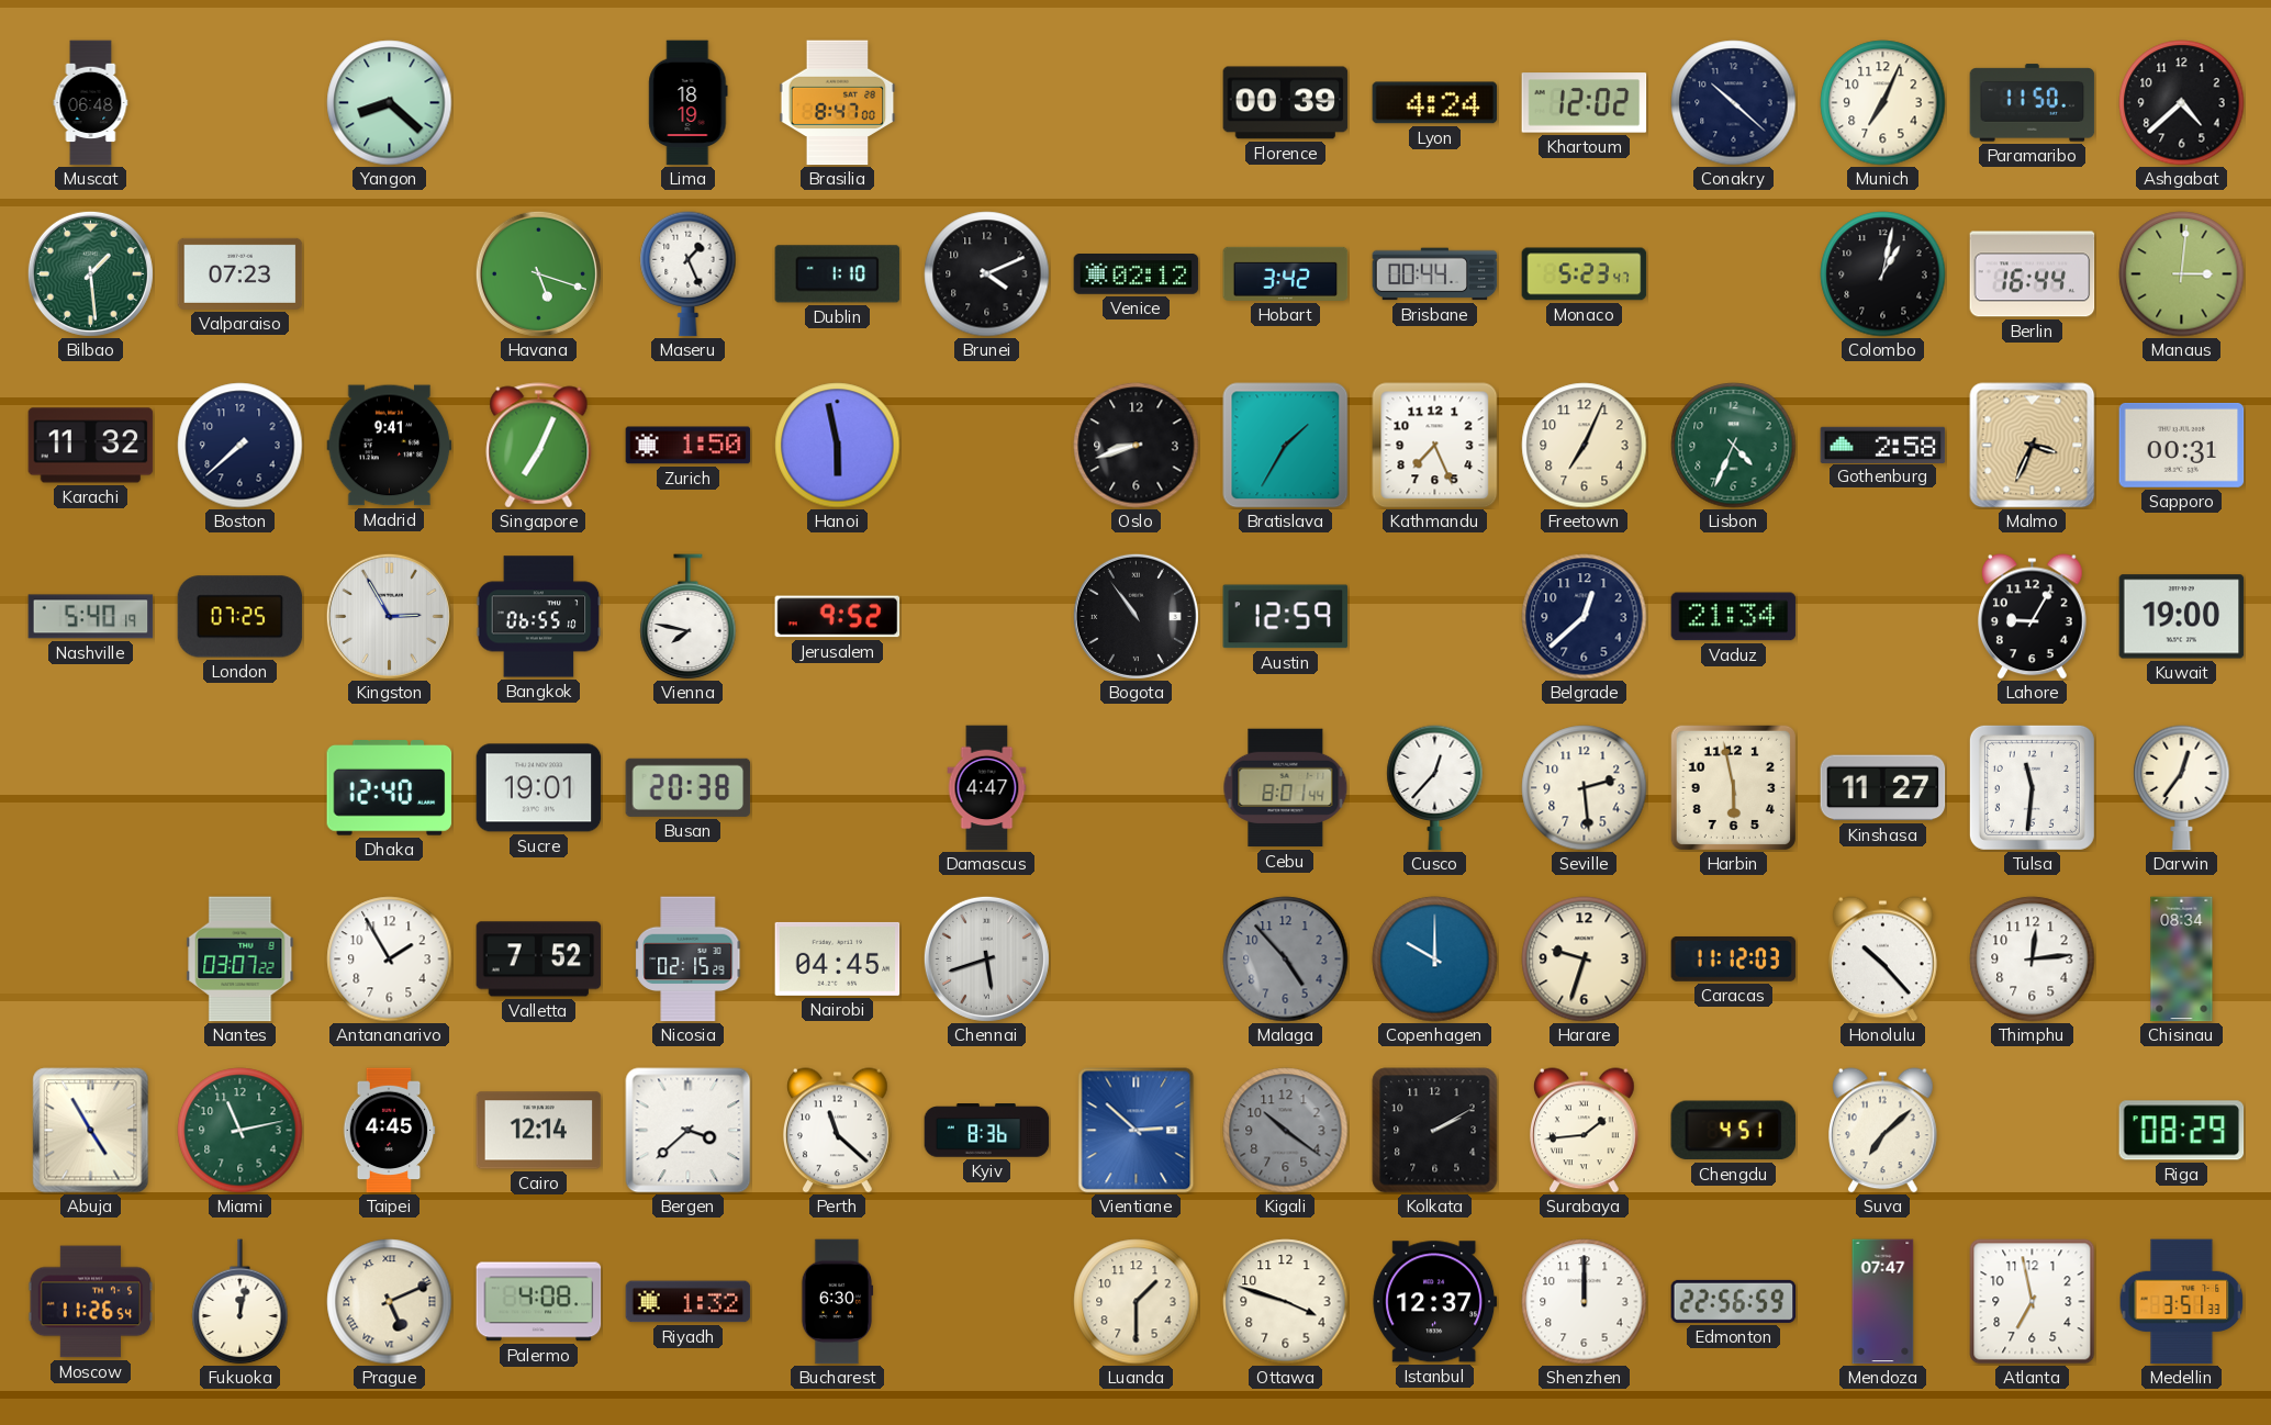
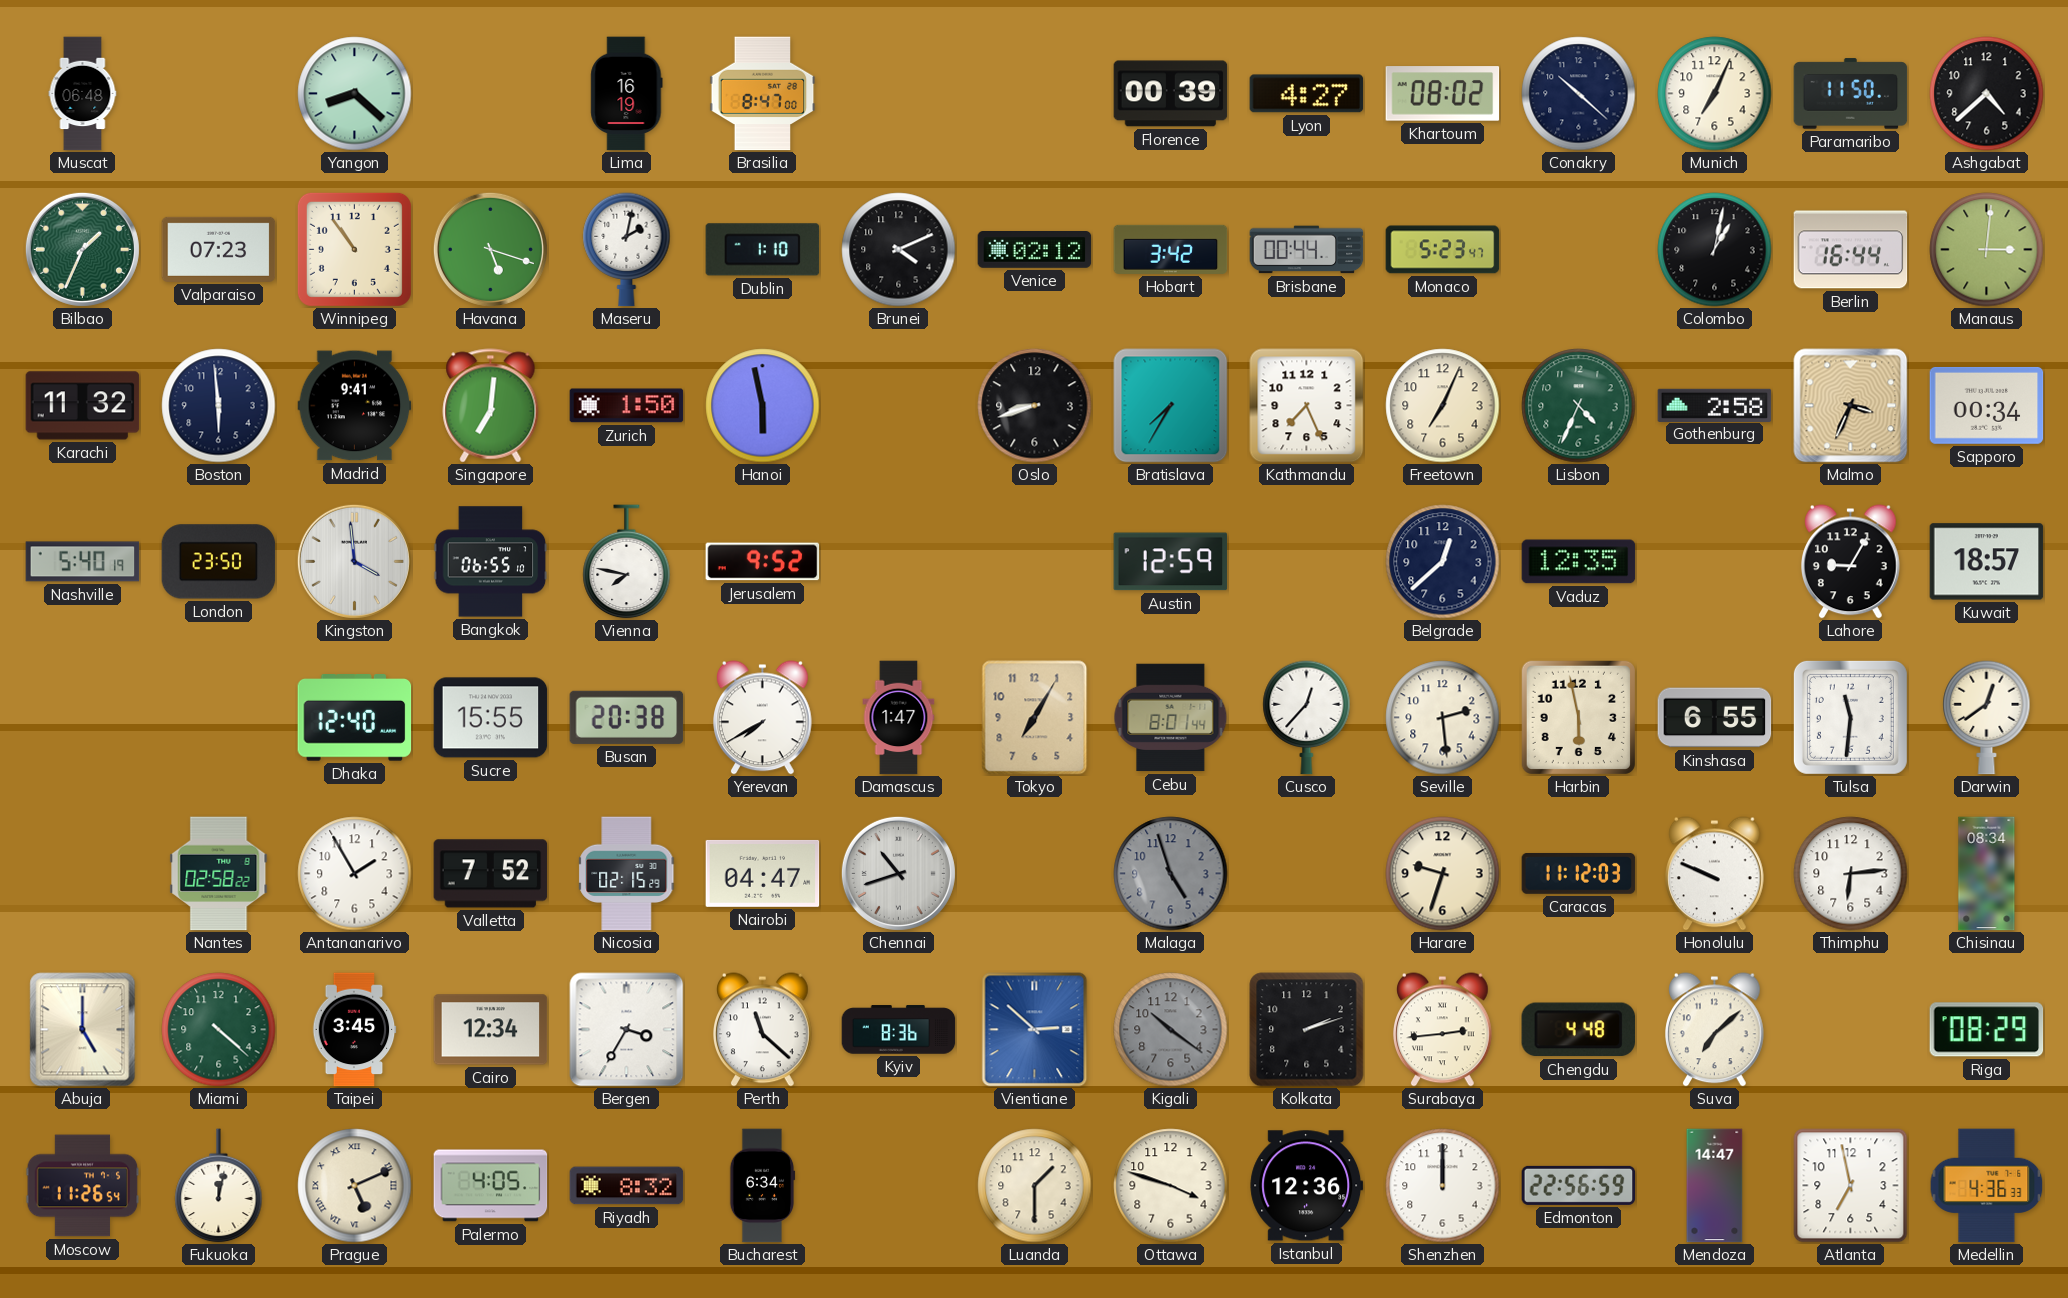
Lima: 18:19 -> 16:19 (627, 94)
Lyon: 4:24 -> 4:27 (1307, 94)
Khartoum: 12:02 -> 08:02 (1443, 94)
Bilbao: 1:29 -> 1:34 (82, 249)
Winnipeg: none -> 10:54 (354, 249)
Maseru: 1:26 -> 2:02 (627, 250)
Boston: 7:38 -> 5:59 (219, 406)
Singapore: 7:04 -> 7:01 (491, 406)
Bratislava: 1:35 -> 7:35 (1171, 406)
Sapporo: 00:31 -> 00:34 (1987, 405)
London: 07:25 -> 23:50 (219, 562)
Kingston: 2:55 -> 3:59 (354, 561)
Bogota: 10:54 -> none (1135, 616)
Vaduz: 21:34 -> 12:35 (1579, 562)
Kuwait: 19:00 -> 18:57 (1987, 562)
Sucre: 19:01 -> 15:55 (491, 718)
Yerevan: none -> 7:40 (763, 718)
Damascus: 4:47 -> 1:47 (899, 718)
Tokyo: none -> 7:05 (1035, 718)
Kinshasa: 11:27 -> 6:55 (1715, 718)
Darwin: 12:36 -> 12:39 (1987, 718)
Nantes: 03:07 -> 02:58 (219, 874)
Nairobi: 04:45 -> 04:47 (763, 873)
Chennai: 5:42 -> 10:42 (898, 873)
Malaga: 4:53 -> 4:57 (1171, 874)
Copenhagen: 10:00 -> none (1435, 960)
Honolulu: 10:23 -> 9:49 (1715, 874)
Thimphu: 12:14 -> 6:14 (1851, 874)
Abuja: 4:55 -> 5:00 (83, 1030)
Miami: 11:13 -> 4:22 (219, 1030)
Taipei: 4:45 -> 3:45 (354, 1030)
Cairo: 12:14 -> 12:34 (491, 1030)
Bergen: 3:38 -> 3:35 (627, 1030)
Kolkata: 2:10 -> 2:12 (1307, 1030)
Surabaya: 1:44 -> 2:44 (1443, 1030)
Chengdu: 4:51 -> 4:48 (1578, 1030)
Palermo: 4:08 -> 4:05 (491, 1186)
Riyadh: 1:32 -> 8:32 (627, 1186)
Bucharest: 6:30 -> 6:34 (762, 1186)
Istanbul: 12:37 -> 12:36 (1307, 1186)
Mendoza: 07:47 -> 14:47 (1715, 1186)
Medellin: 3:51 -> 4:36 (1987, 1186)
